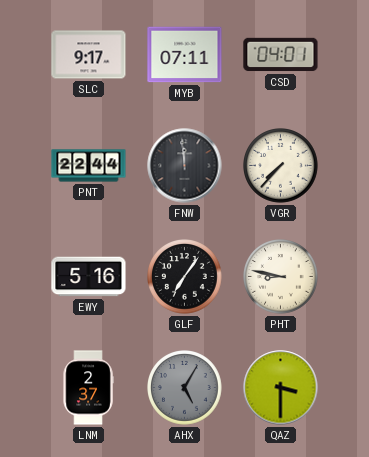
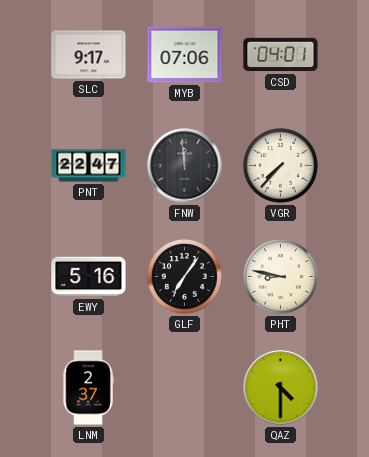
MYB: 07:11 -> 07:06 (185, 55)
PNT: 22:44 -> 22:47 (89, 166)
AHX: 5:05 -> none (185, 388)
QAZ: 3:30 -> 4:30 (281, 388)
